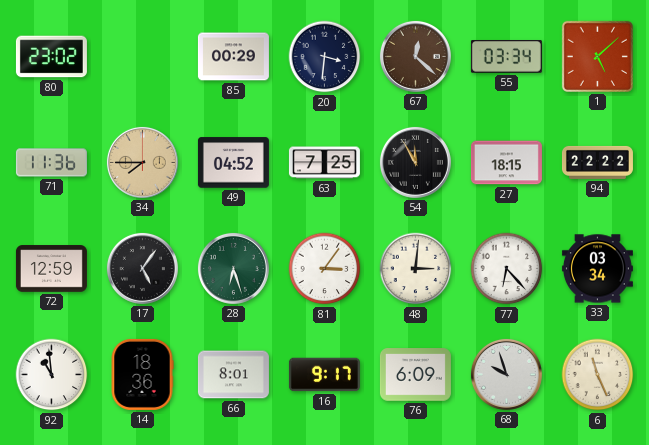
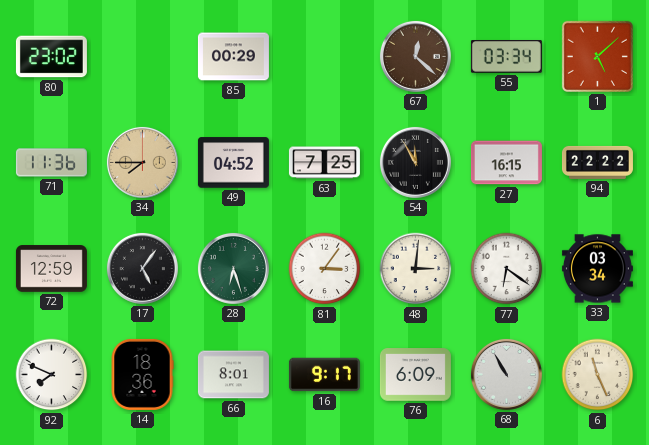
20: 3:31 -> none (325, 57)
27: 18:15 -> 16:15 (506, 163)
77: 6:23 -> 6:21 (507, 269)
92: 10:59 -> 7:49 (52, 375)
68: 9:57 -> 10:55 (506, 374)
